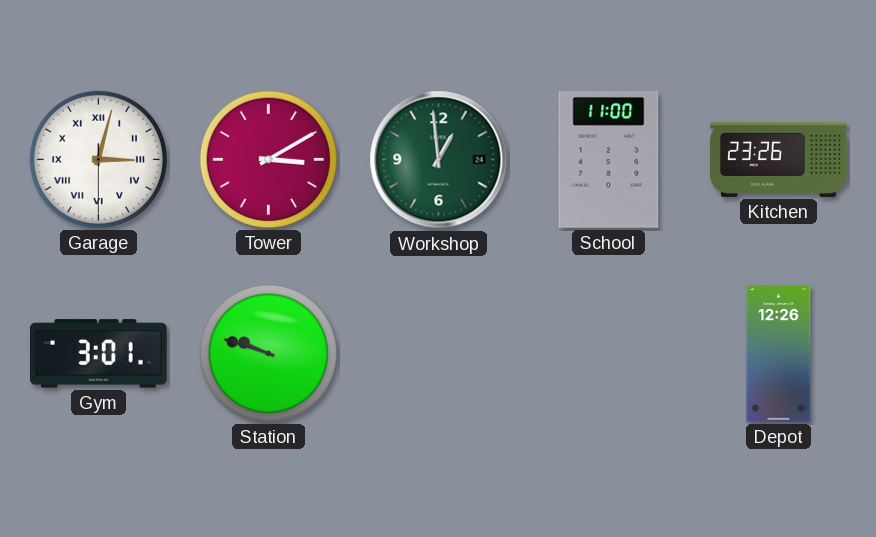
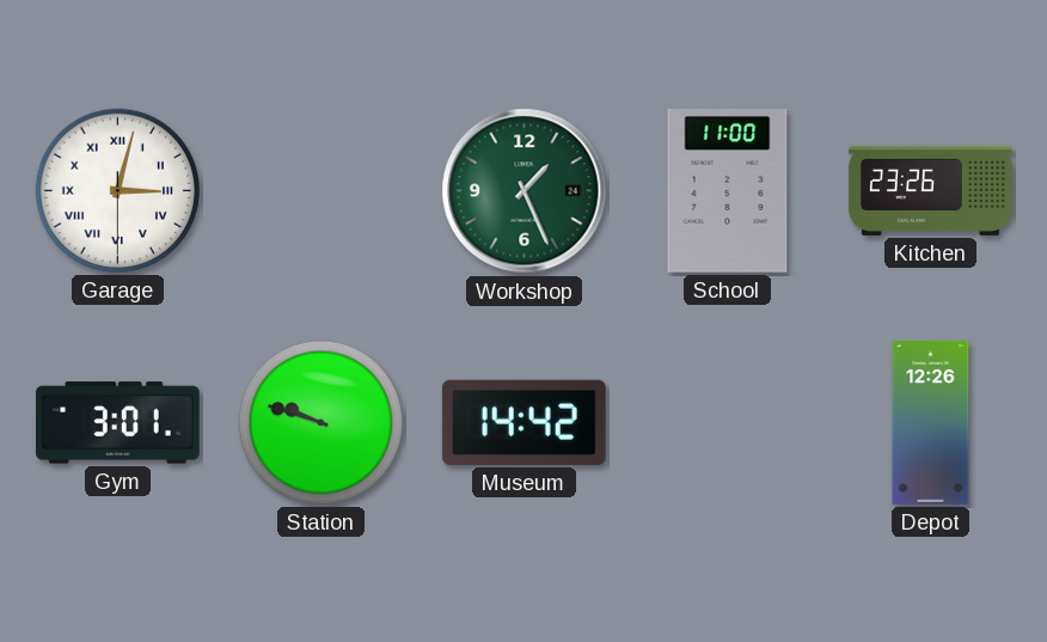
Tower: 3:10 -> none (268, 159)
Workshop: 12:59 -> 1:26 (525, 191)
Museum: none -> 14:42 (523, 422)
